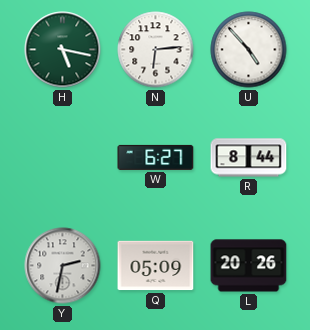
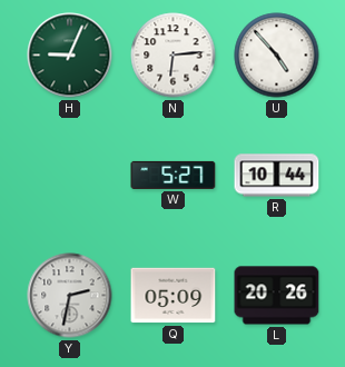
H: 5:17 -> 9:04 (70, 56)
W: 6:27 -> 5:27 (174, 175)
R: 8:44 -> 10:44 (277, 176)
